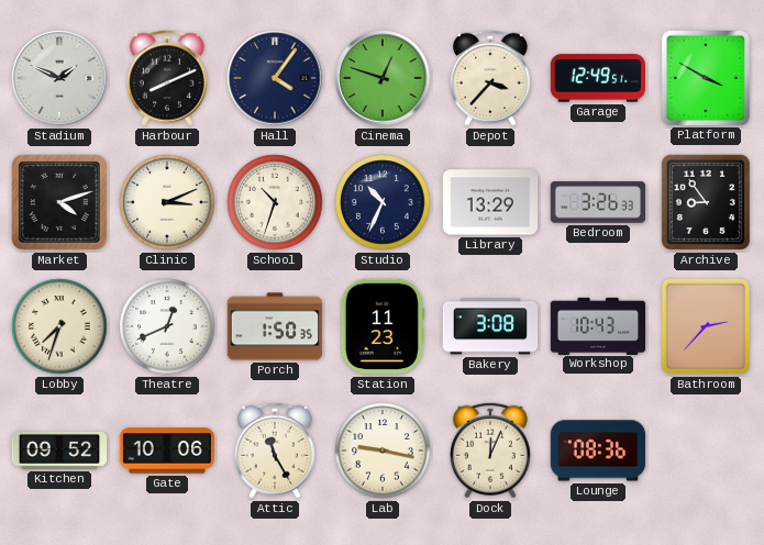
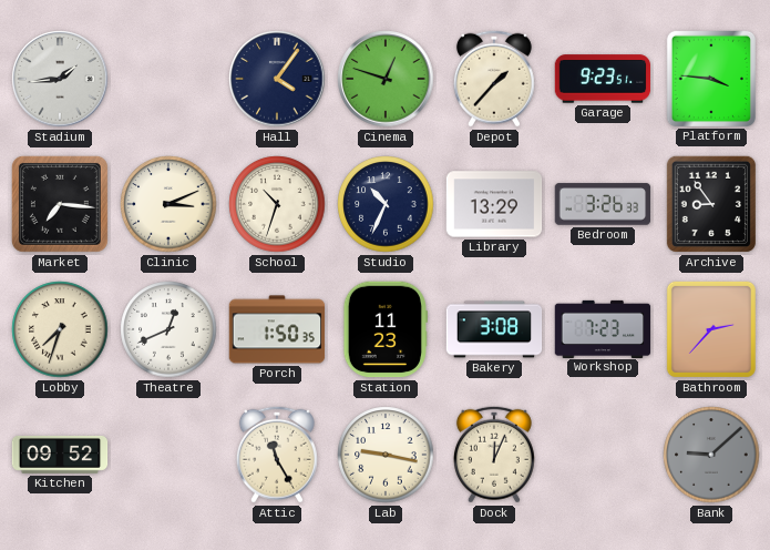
Stadium: 1:49 -> 1:44 (60, 79)
Harbour: 8:11 -> none (167, 78)
Depot: 3:37 -> 1:37 (494, 79)
Garage: 12:49 -> 9:23 (603, 79)
Platform: 3:50 -> 3:46 (710, 78)
Market: 4:12 -> 7:16 (60, 204)
Workshop: 10:43 -> 7:23 (603, 328)
Gate: 10:06 -> none (167, 451)
Lounge: 08:36 -> none (598, 451)
Bank: none -> 9:08 (711, 455)
